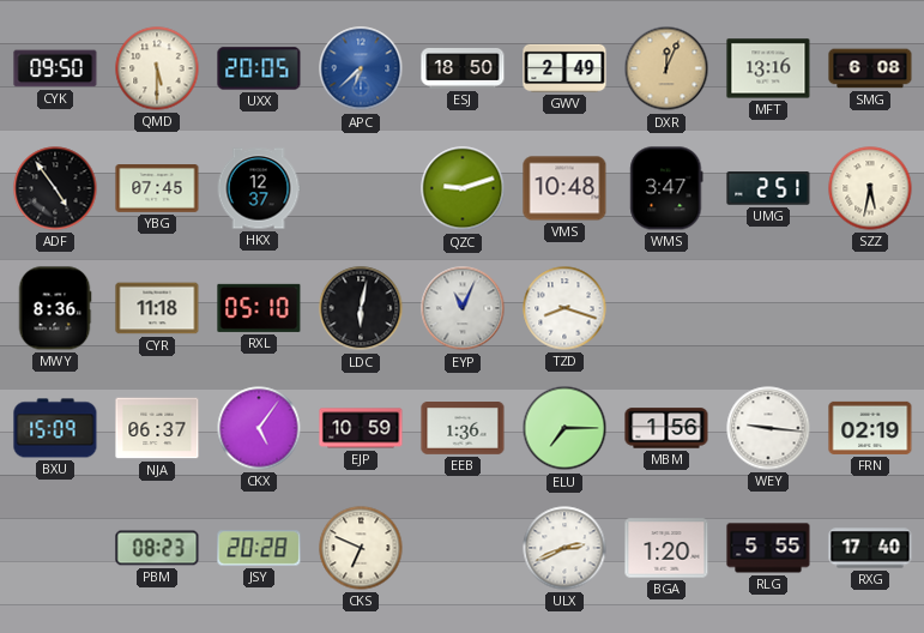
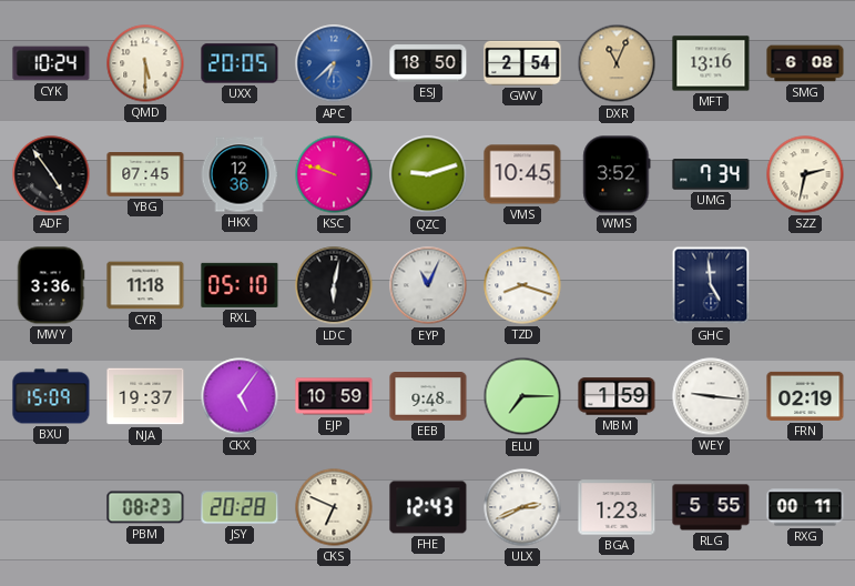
CYK: 09:50 -> 10:24 (51, 63)
GWV: 2:49 -> 2:54 (522, 63)
DXR: 12:04 -> 11:04 (617, 63)
HKX: 12:37 -> 12:36 (240, 174)
KSC: none -> 9:48 (334, 174)
VMS: 10:48 -> 10:45 (522, 174)
WMS: 3:47 -> 3:52 (617, 174)
UMG: 2:51 -> 7:34 (711, 174)
SZZ: 5:32 -> 2:32 (805, 174)
MWY: 8:36 -> 3:36 (51, 285)
GHC: none -> 4:59 (711, 285)
NJA: 06:37 -> 19:37 (145, 396)
EEB: 1:36 -> 9:48 (428, 397)
MBM: 1:56 -> 1:59 (617, 396)
FHE: none -> 12:43 (428, 507)
BGA: 1:20 -> 1:23 (617, 507)
RXG: 17:40 -> 00:11 (805, 507)
